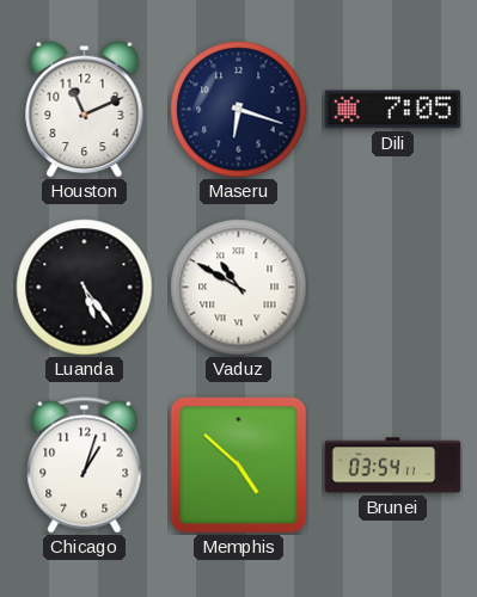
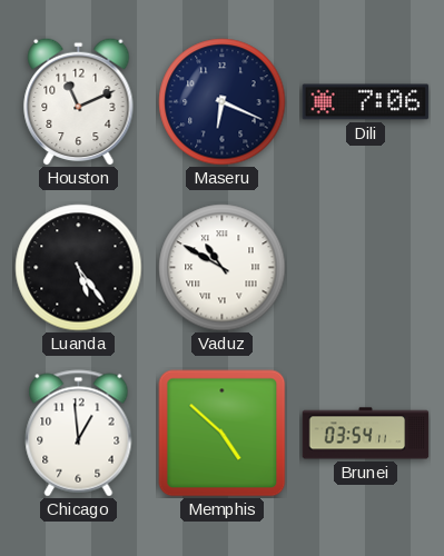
Maseru: 6:18 -> 6:19 (223, 102)
Dili: 7:05 -> 7:06 (366, 102)
Chicago: 1:03 -> 12:59 (79, 434)
